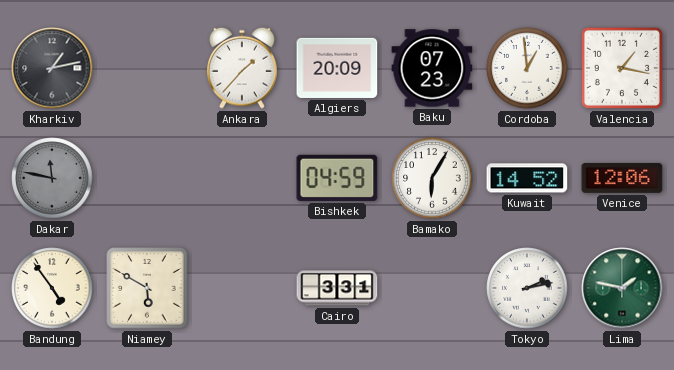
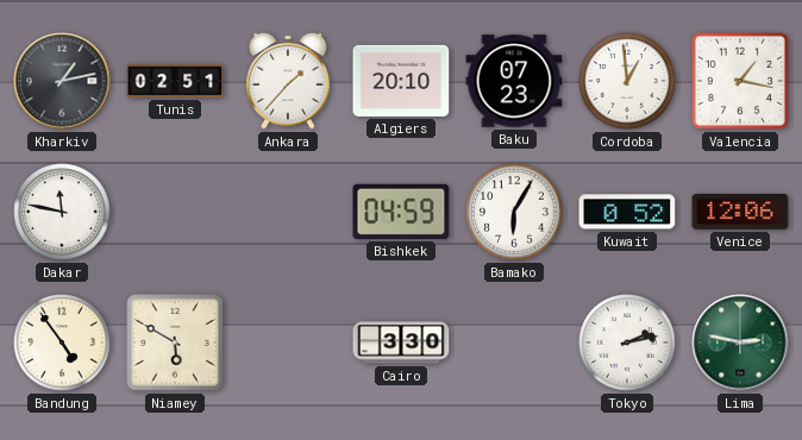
Tunis: none -> 02:51 (175, 81)
Algiers: 20:09 -> 20:10 (401, 81)
Dakar dial: grey -> white (62, 212)
Kuwait: 14:52 -> 0:52 (627, 212)
Cairo: 3:31 -> 3:30 (401, 342)
Lima: 1:47 -> 2:47 (740, 342)
